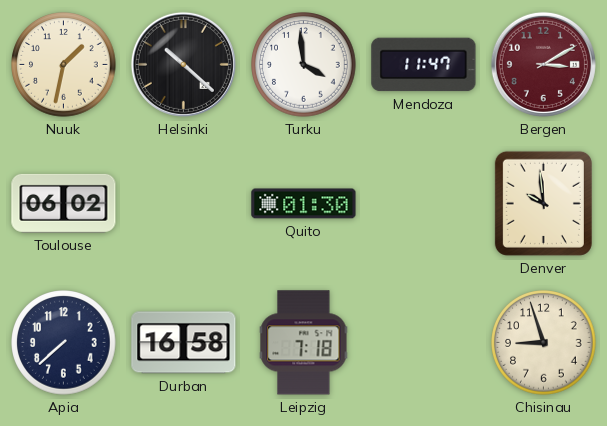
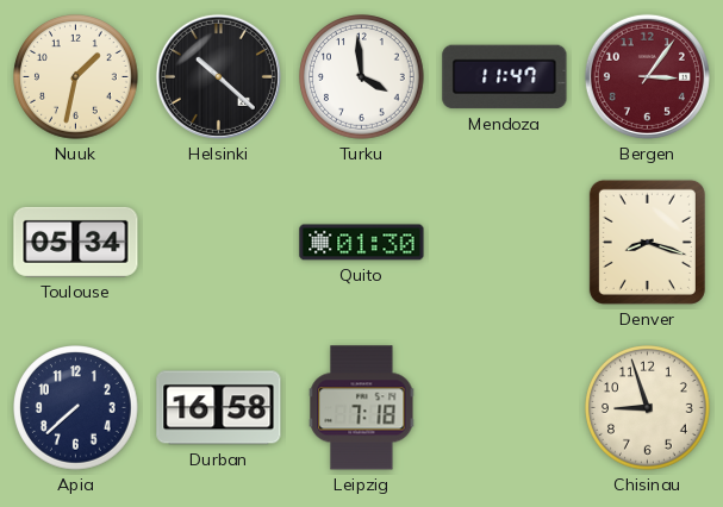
Bergen: 3:10 -> 3:06 (647, 76)
Toulouse: 06:02 -> 05:34 (76, 242)
Denver: 9:59 -> 8:18 (647, 242)
